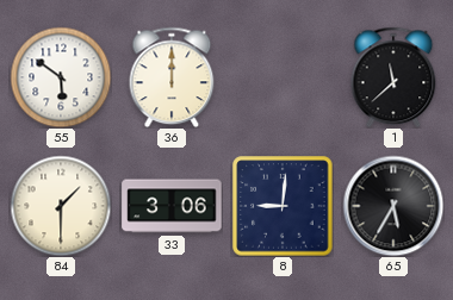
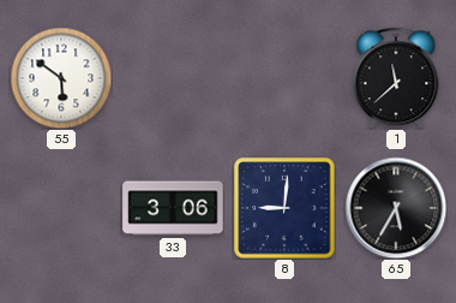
36: 12:00 -> none (172, 77)
84: 1:30 -> none (61, 206)
